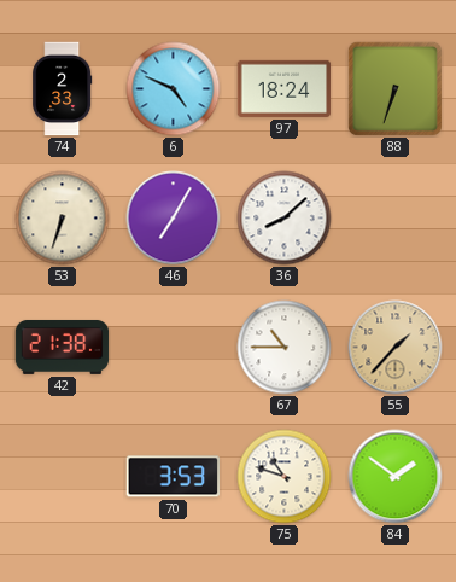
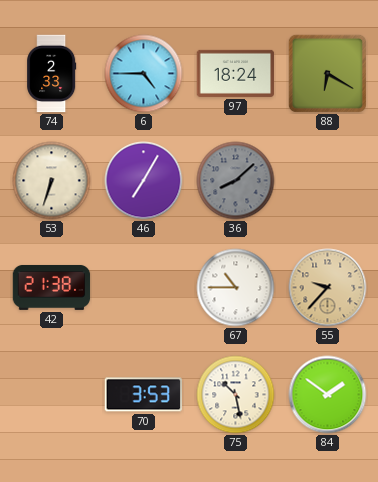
6: 4:49 -> 4:45 (144, 74)
88: 6:33 -> 6:20 (327, 73)
36 dial: white -> grey (236, 181)
55: 1:37 -> 9:37 (328, 288)
75: 10:48 -> 10:28 (236, 395)
